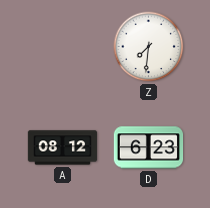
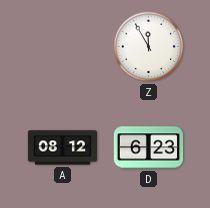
Z: 7:31 -> 11:55 (149, 47)
